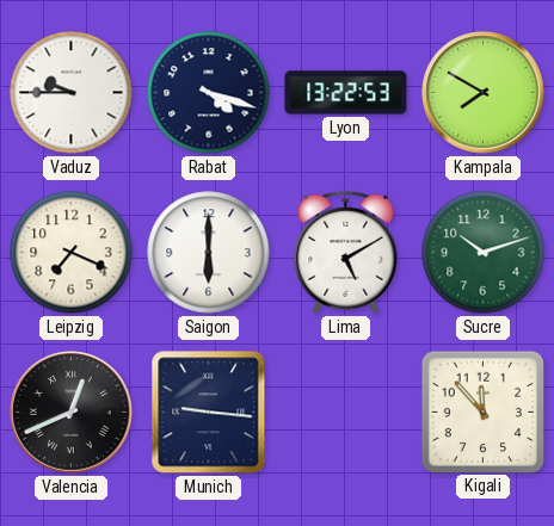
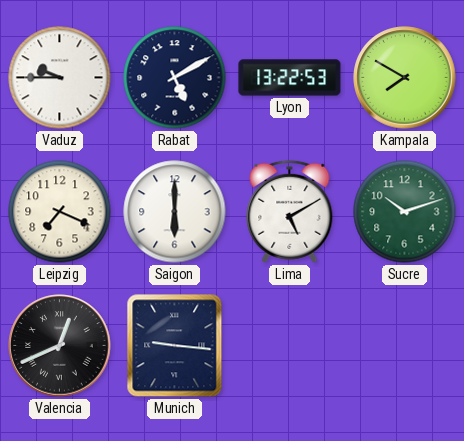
Rabat: 4:18 -> 5:10 (175, 78)
Kigali: 11:53 -> none (482, 411)
